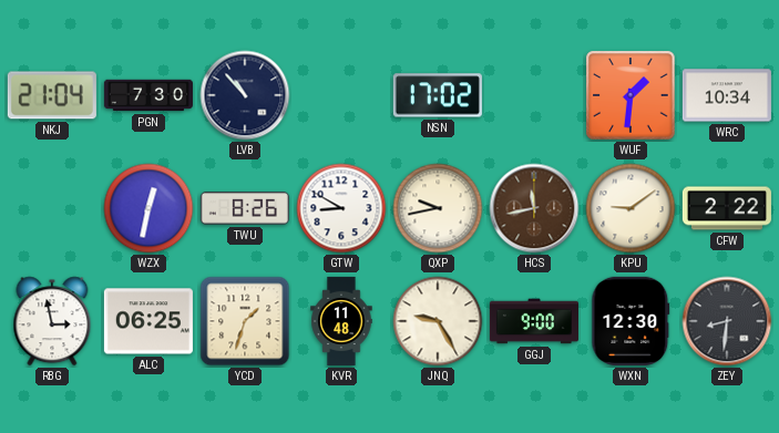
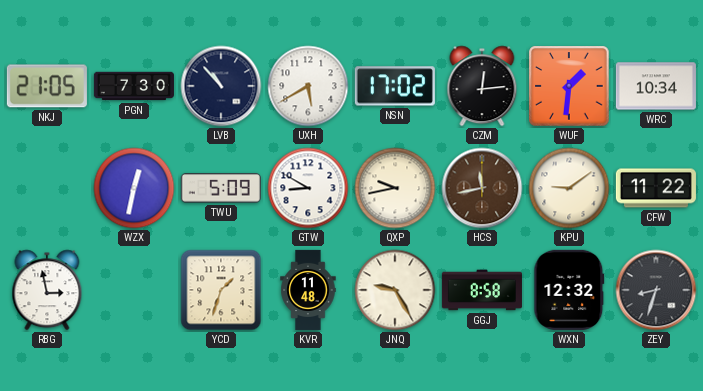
NKJ: 21:04 -> 21:05 (47, 86)
UXH: none -> 5:40 (308, 86)
CZM: none -> 12:14 (482, 86)
TWU: 8:26 -> 5:09 (221, 188)
CFW: 2:22 -> 11:22 (656, 188)
ALC: 06:25 -> none (148, 321)
GGJ: 9:00 -> 8:58 (482, 290)
WXN: 12:30 -> 12:32 (569, 290)
ZEY: 8:31 -> 8:33 (656, 290)
